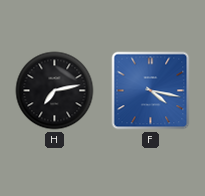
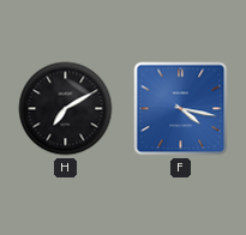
H: 7:13 -> 7:10 (66, 109)
